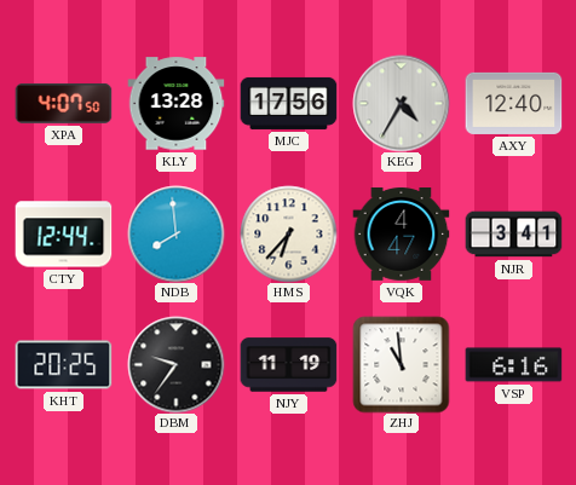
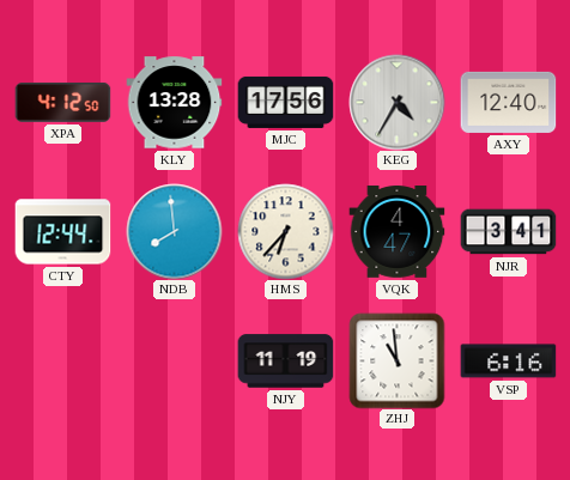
XPA: 4:07 -> 4:12 (62, 102)
KHT: 20:25 -> none (63, 365)
DBM: 9:36 -> none (175, 364)
